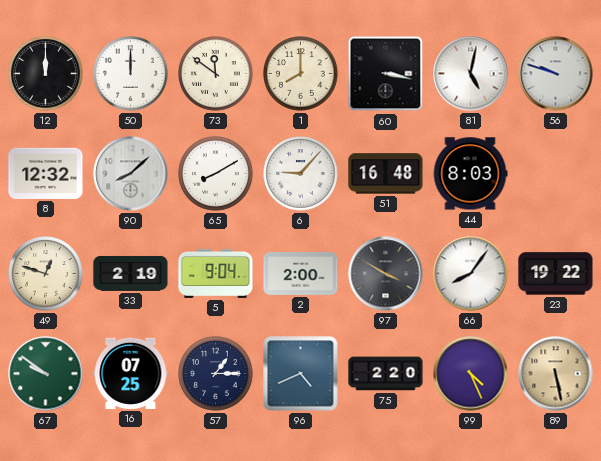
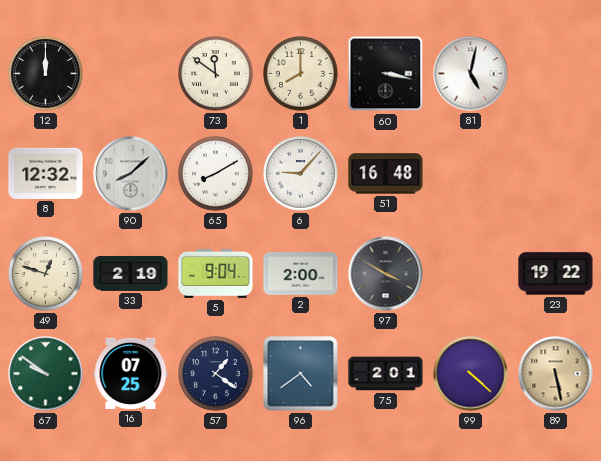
50: 12:00 -> none (131, 74)
56: 9:48 -> none (556, 74)
44: 8:03 -> none (470, 174)
66: 8:06 -> none (471, 274)
57: 1:15 -> 1:21 (216, 374)
96: 4:41 -> 4:39 (301, 374)
75: 2:20 -> 2:01 (386, 374)
99: 4:26 -> 4:22 (471, 374)
